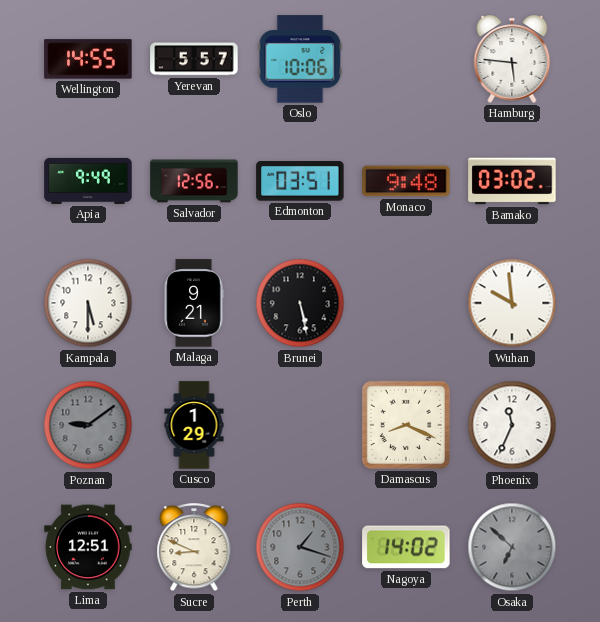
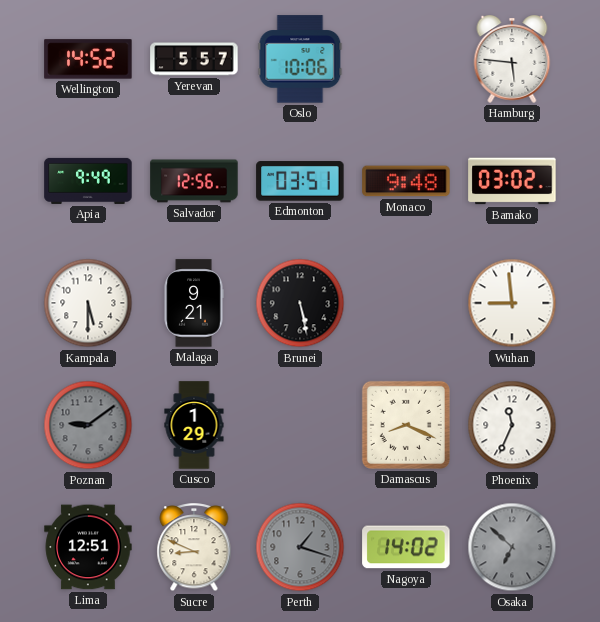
Wellington: 14:55 -> 14:52 (88, 59)
Wuhan: 9:59 -> 8:59 (512, 303)
